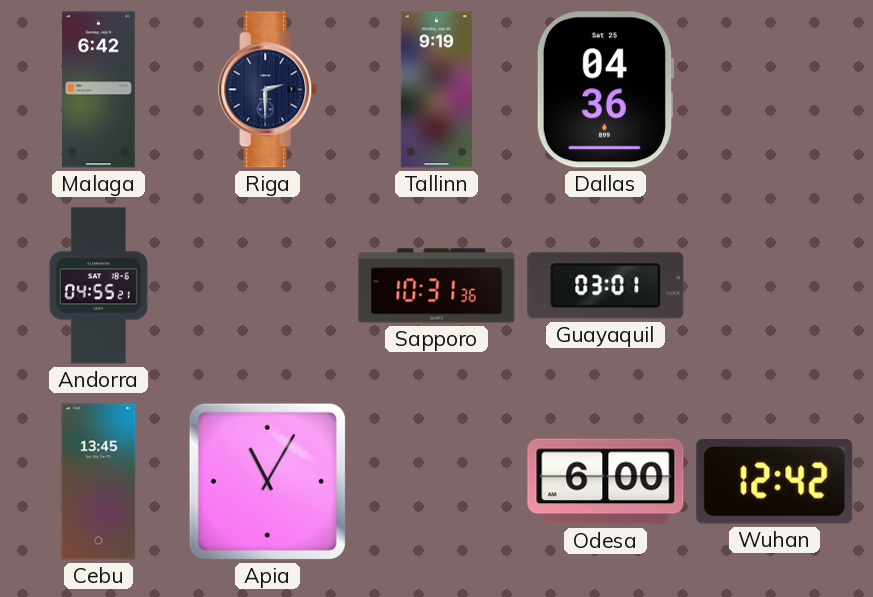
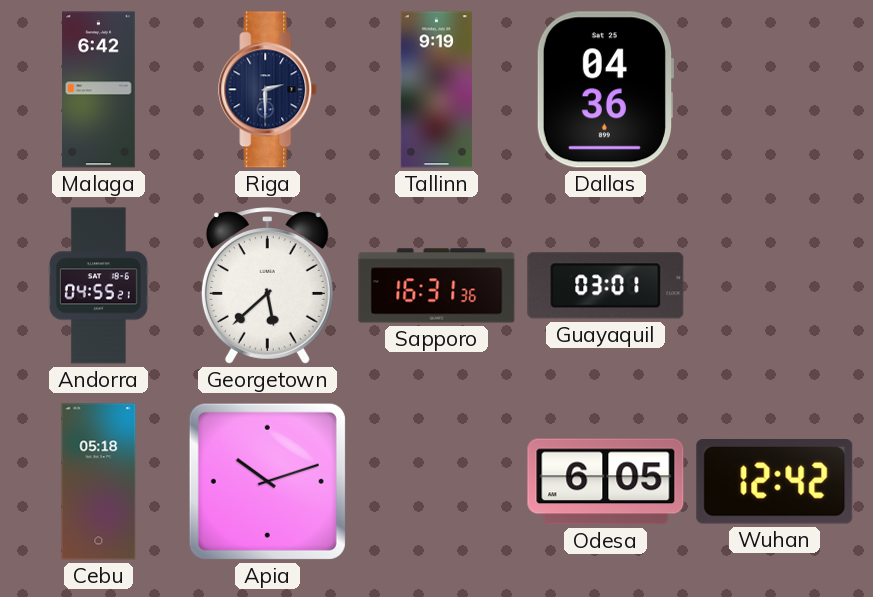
Georgetown: none -> 5:38 (267, 286)
Sapporo: 10:31 -> 16:31 (437, 286)
Cebu: 13:45 -> 05:18 (99, 482)
Apia: 11:05 -> 10:12 (267, 481)
Odesa: 6:00 -> 6:05 (606, 482)
